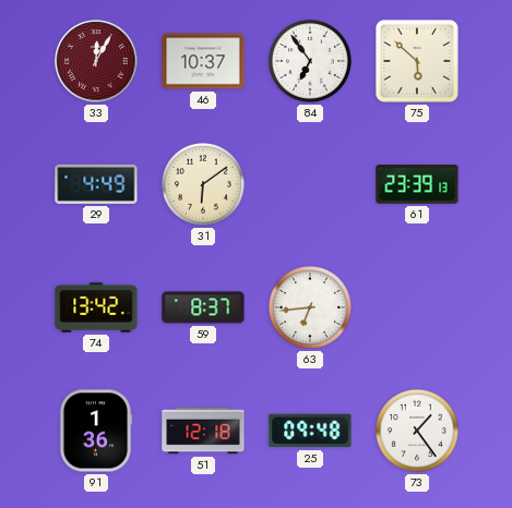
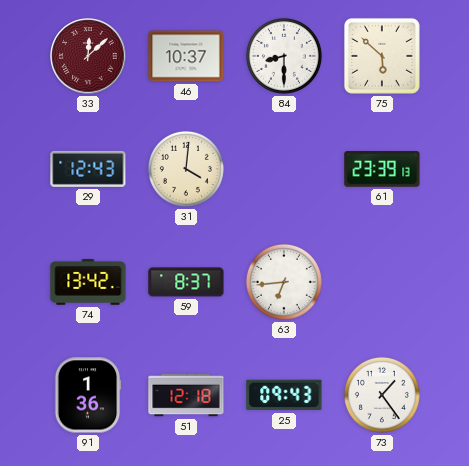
33: 12:05 -> 12:08 (88, 56)
84: 6:54 -> 8:30 (284, 56)
29: 4:49 -> 12:43 (88, 169)
31: 6:09 -> 4:01 (186, 169)
25: 09:48 -> 09:43 (284, 395)
